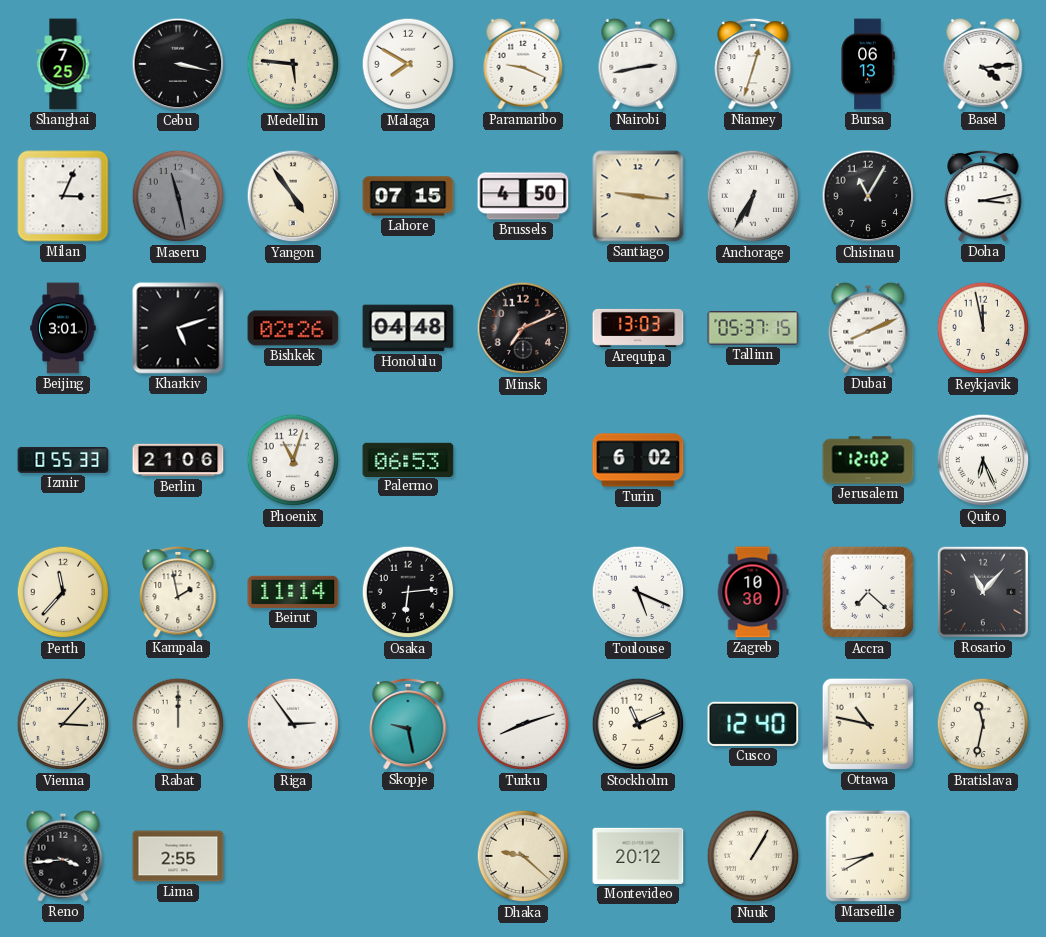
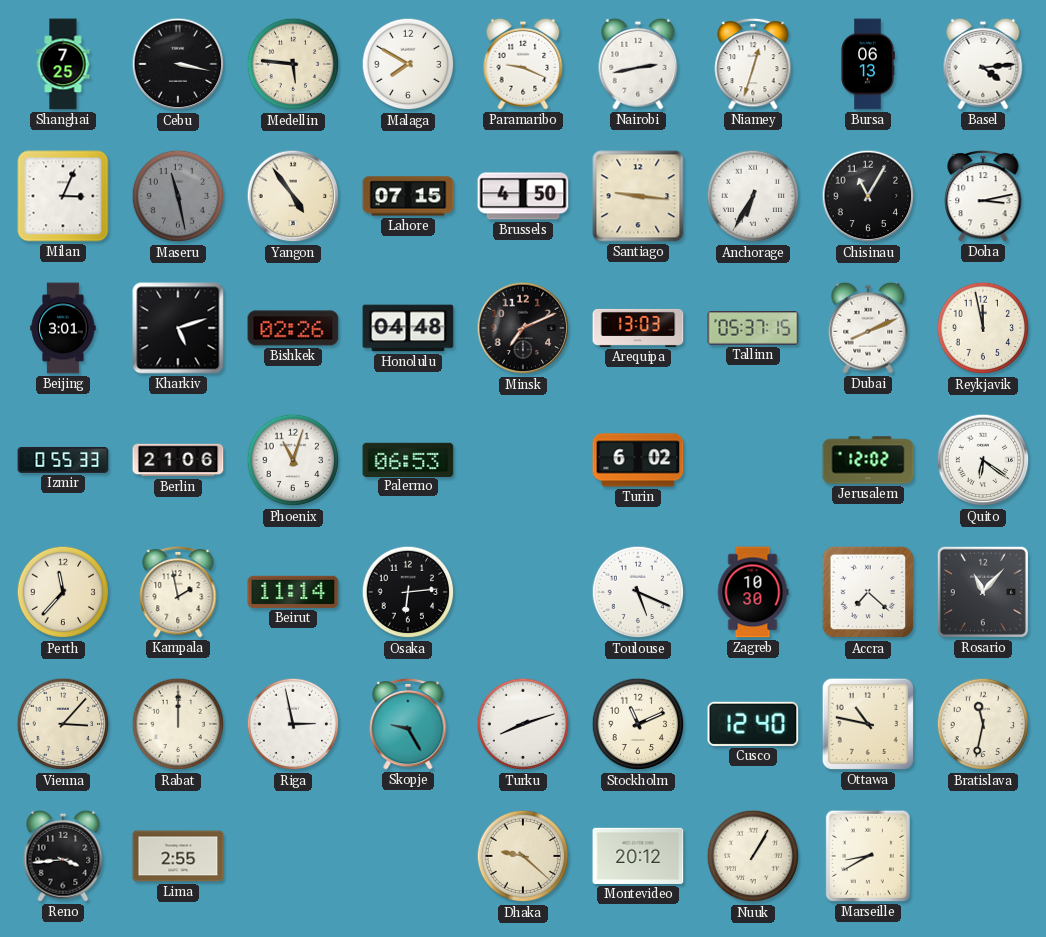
Quito: 6:26 -> 6:21 (983, 460)
Riga: 2:54 -> 2:58 (293, 724)
Skopje: 9:28 -> 9:25 (408, 724)
